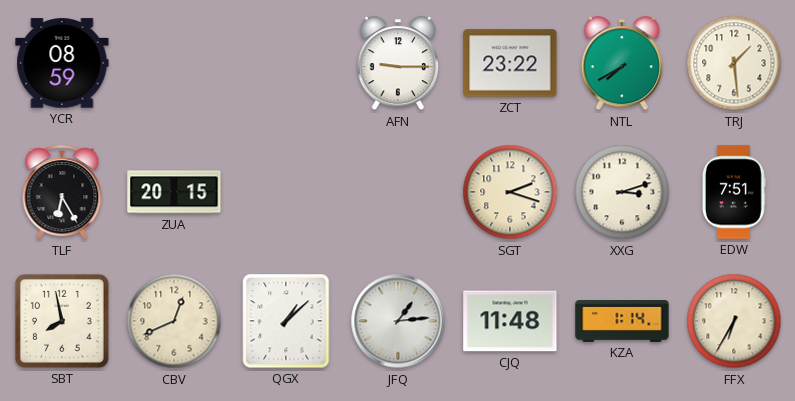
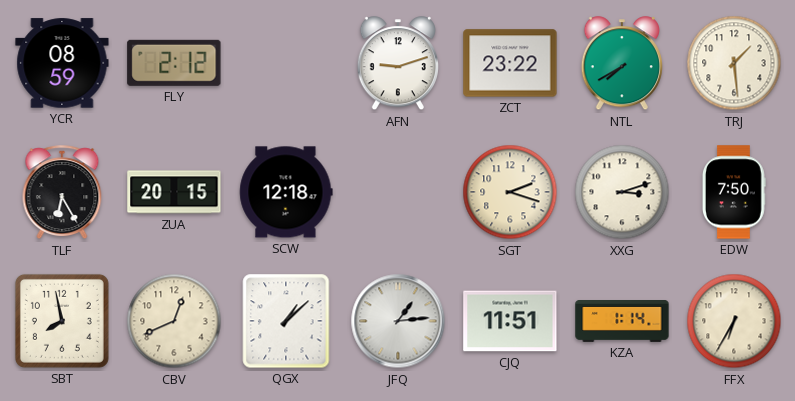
FLY: none -> 2:12 (174, 63)
AFN: 9:15 -> 9:12 (398, 64)
SCW: none -> 12:18 (286, 192)
EDW: 7:51 -> 7:50 (734, 192)
CJQ: 11:48 -> 11:51 (510, 321)
